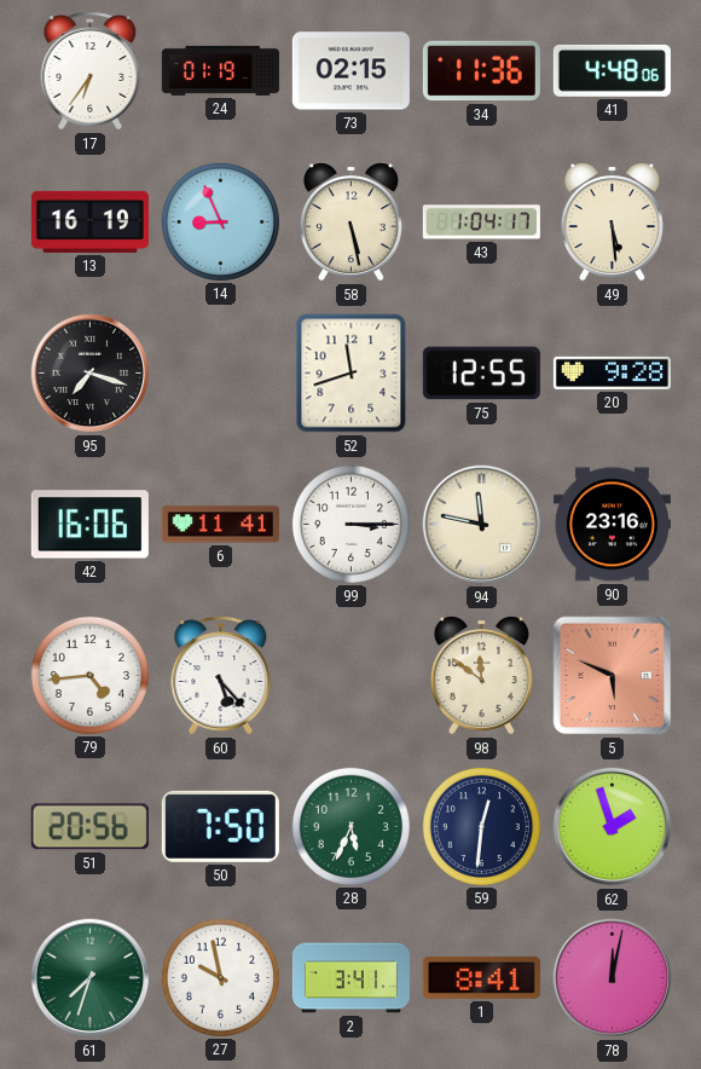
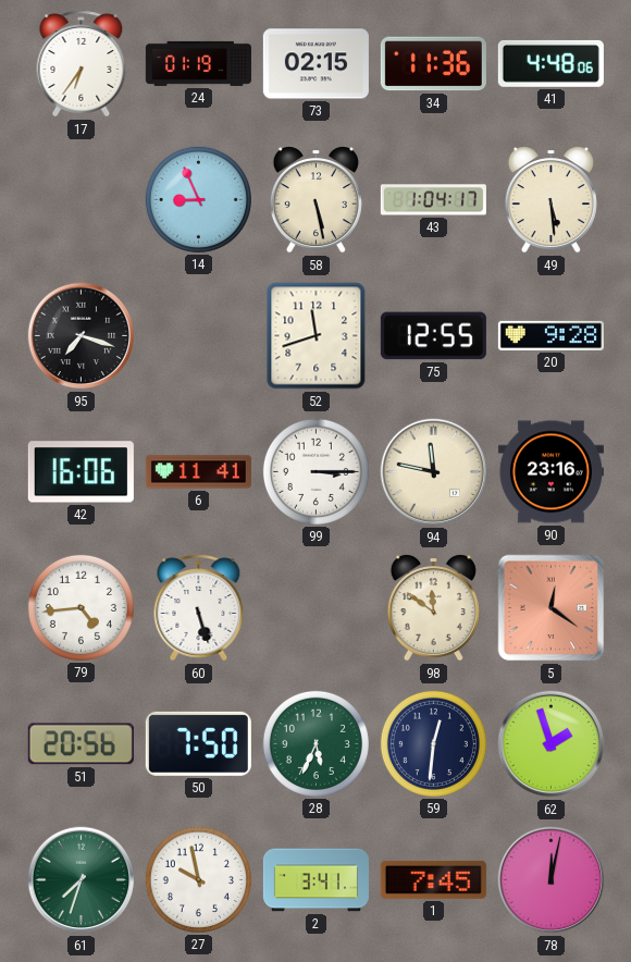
13: 16:19 -> none (89, 221)
60: 5:23 -> 5:27 (199, 608)
5: 5:49 -> 12:21 (552, 608)
1: 8:41 -> 7:45 (433, 879)
